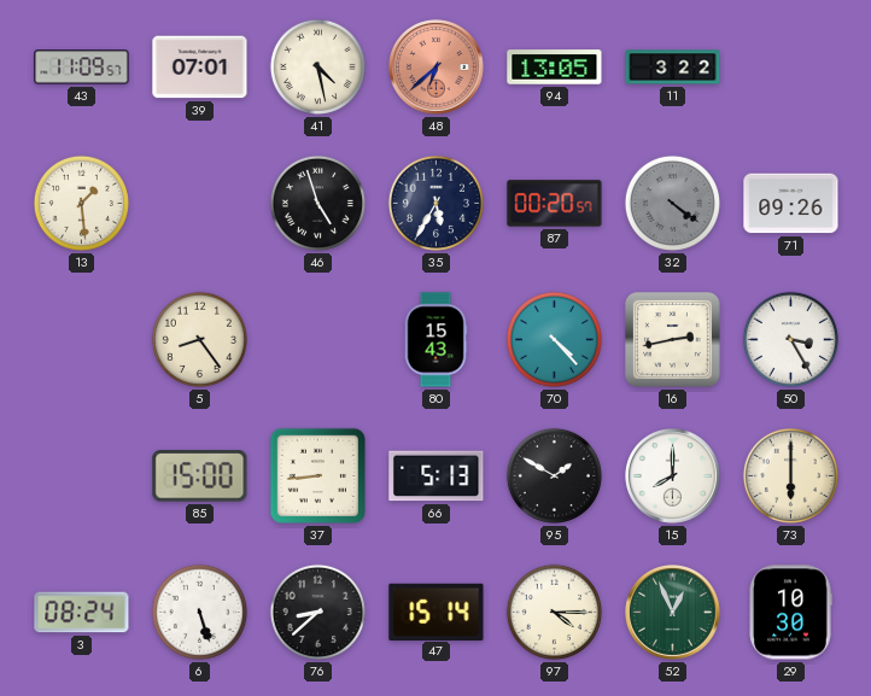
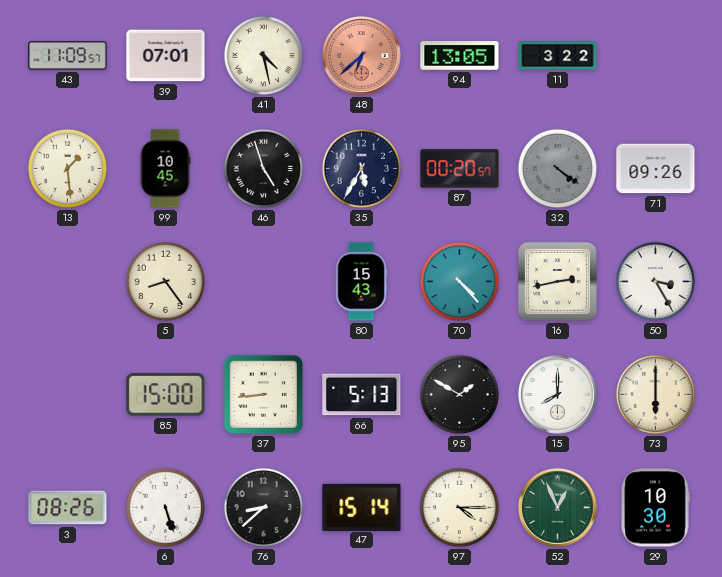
99: none -> 10:45 (165, 169)
3: 08:24 -> 08:26 (68, 508)
